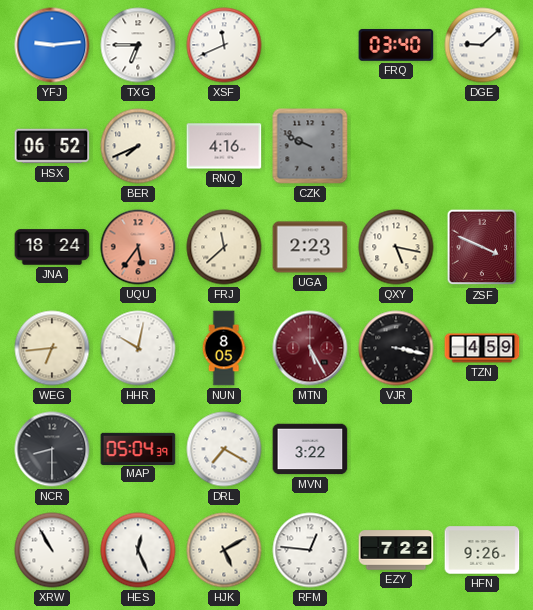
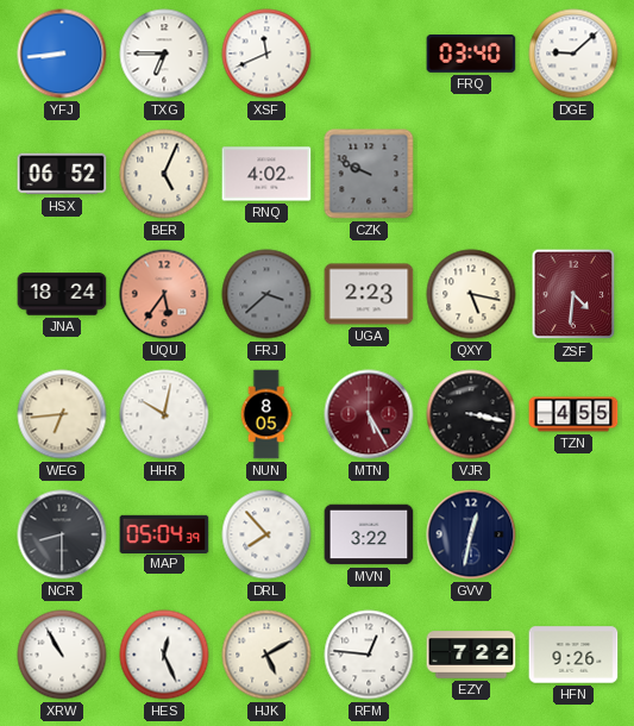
YFJ: 9:14 -> 8:44 (62, 54)
BER: 7:41 -> 5:04 (164, 174)
RNQ: 4:16 -> 4:02 (266, 174)
FRJ: 11:38 -> 3:38 (266, 294)
FRJ dial: cream -> grey (266, 294)
ZSF: 3:49 -> 4:31 (573, 294)
TZN: 4:59 -> 4:55 (573, 414)
DRL: 7:20 -> 7:53 (266, 534)
GVV: none -> 12:32 (471, 534)
